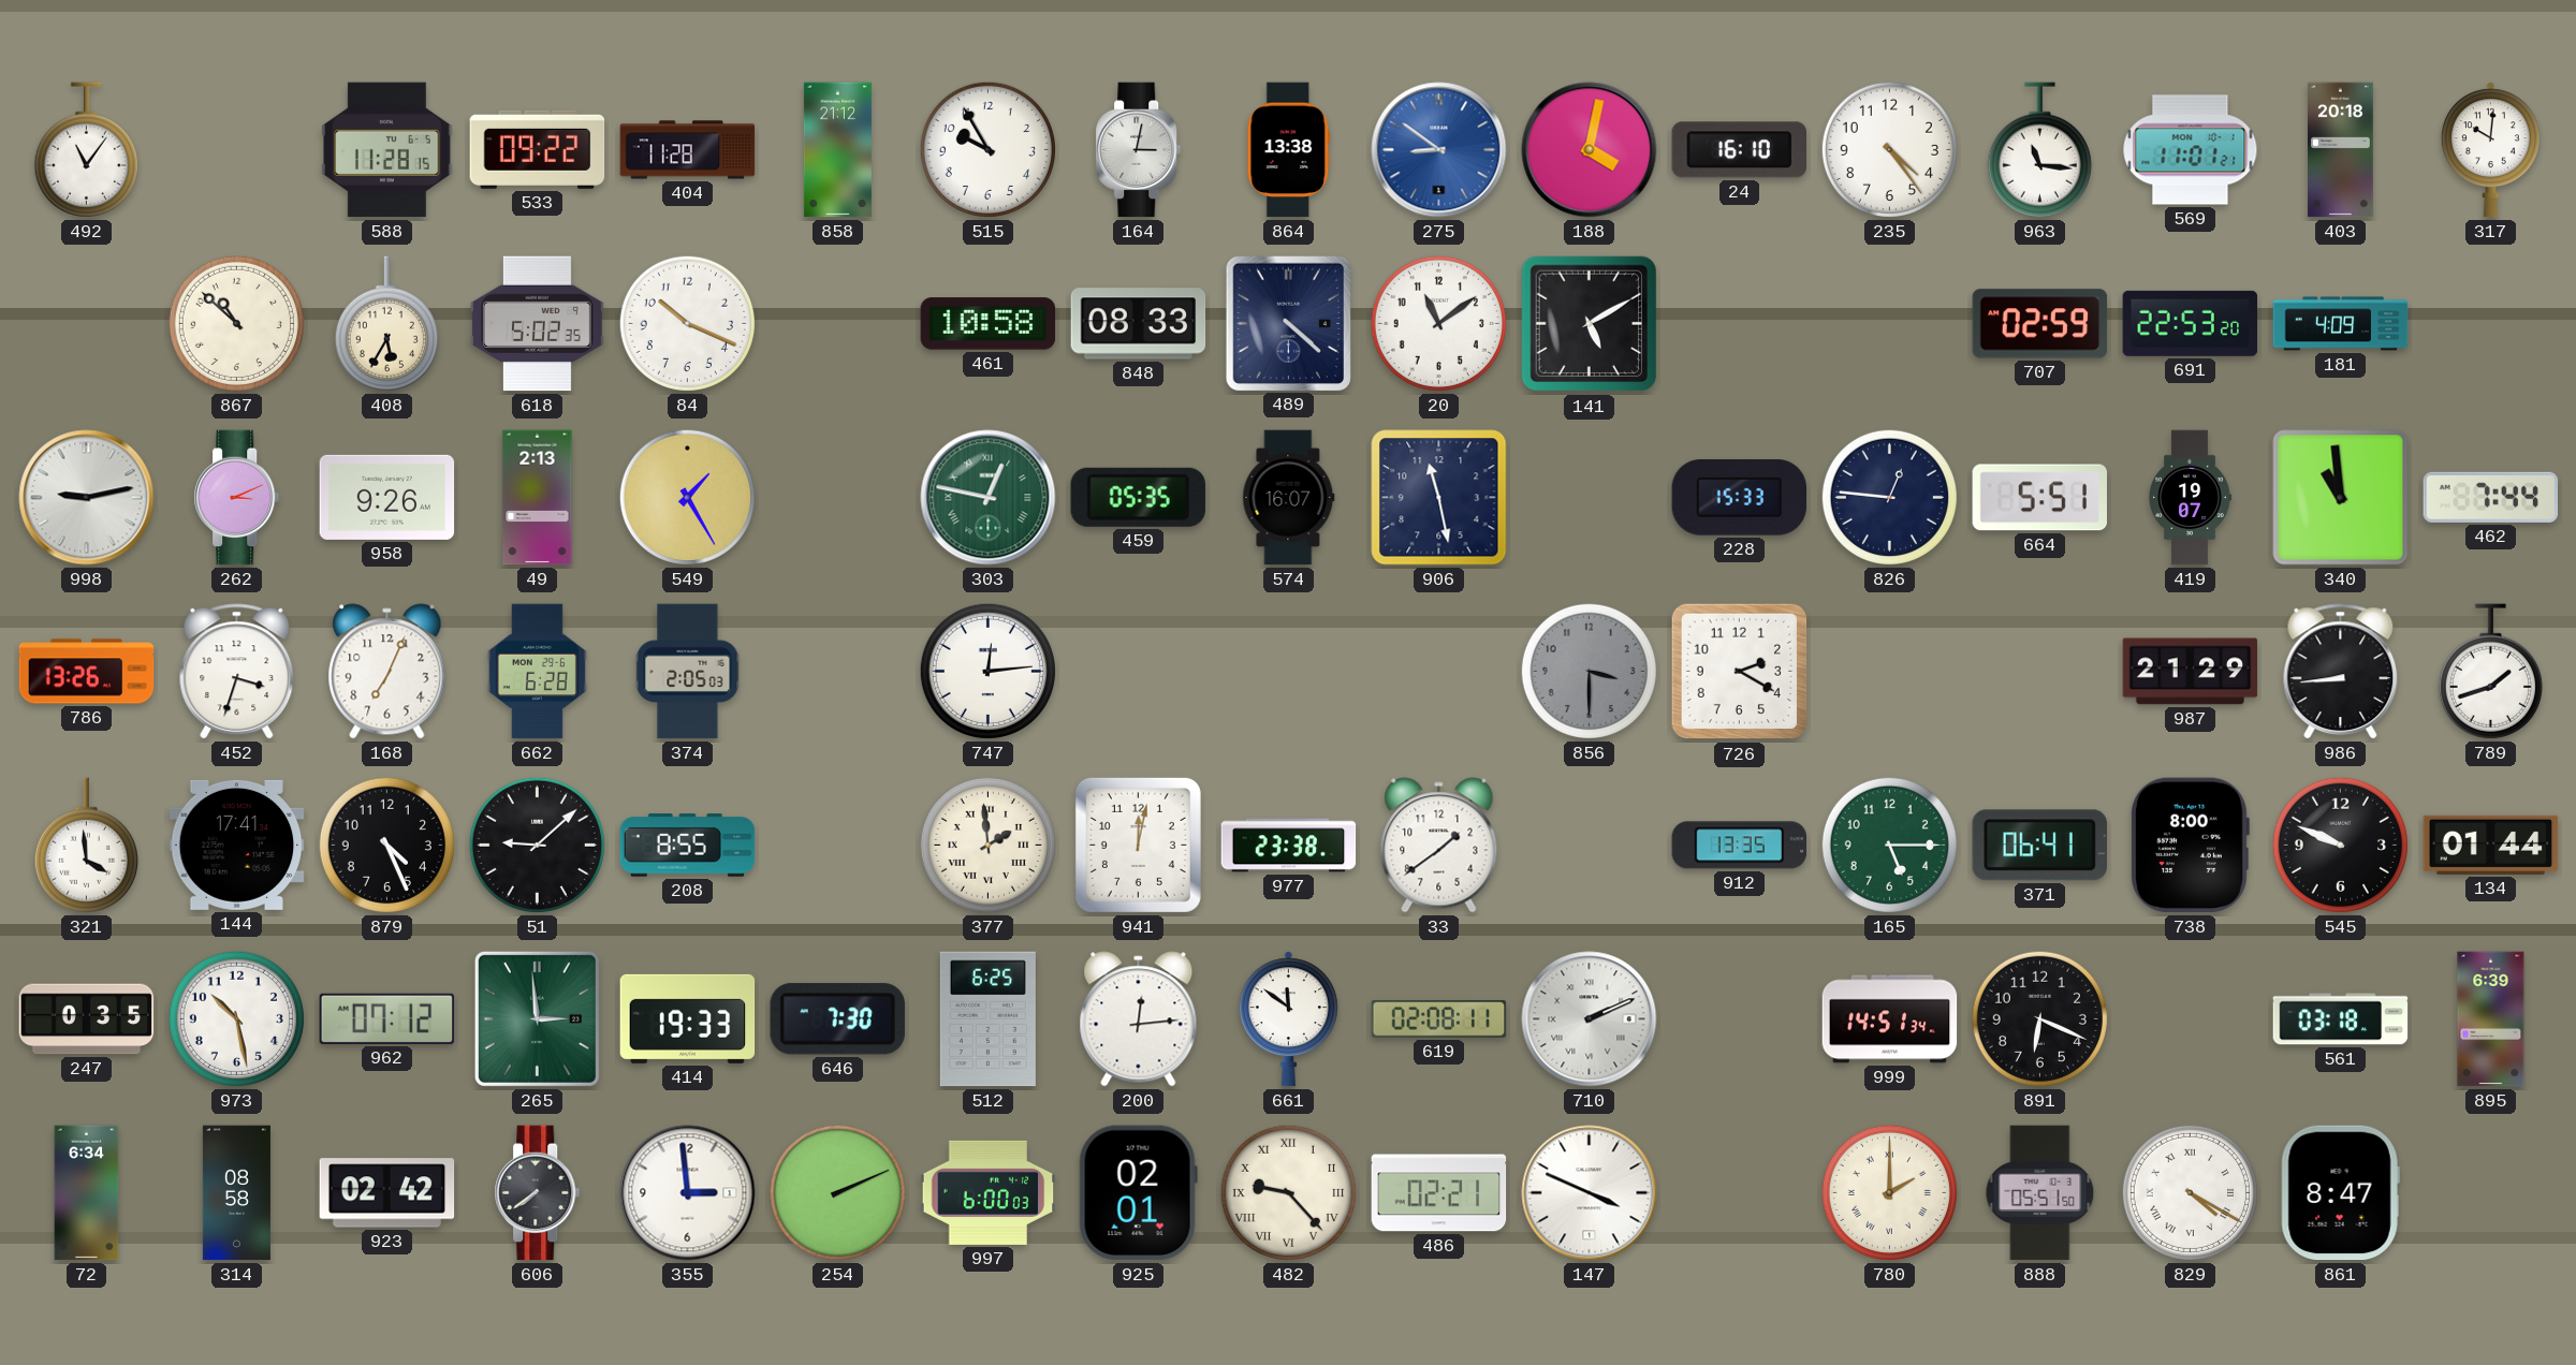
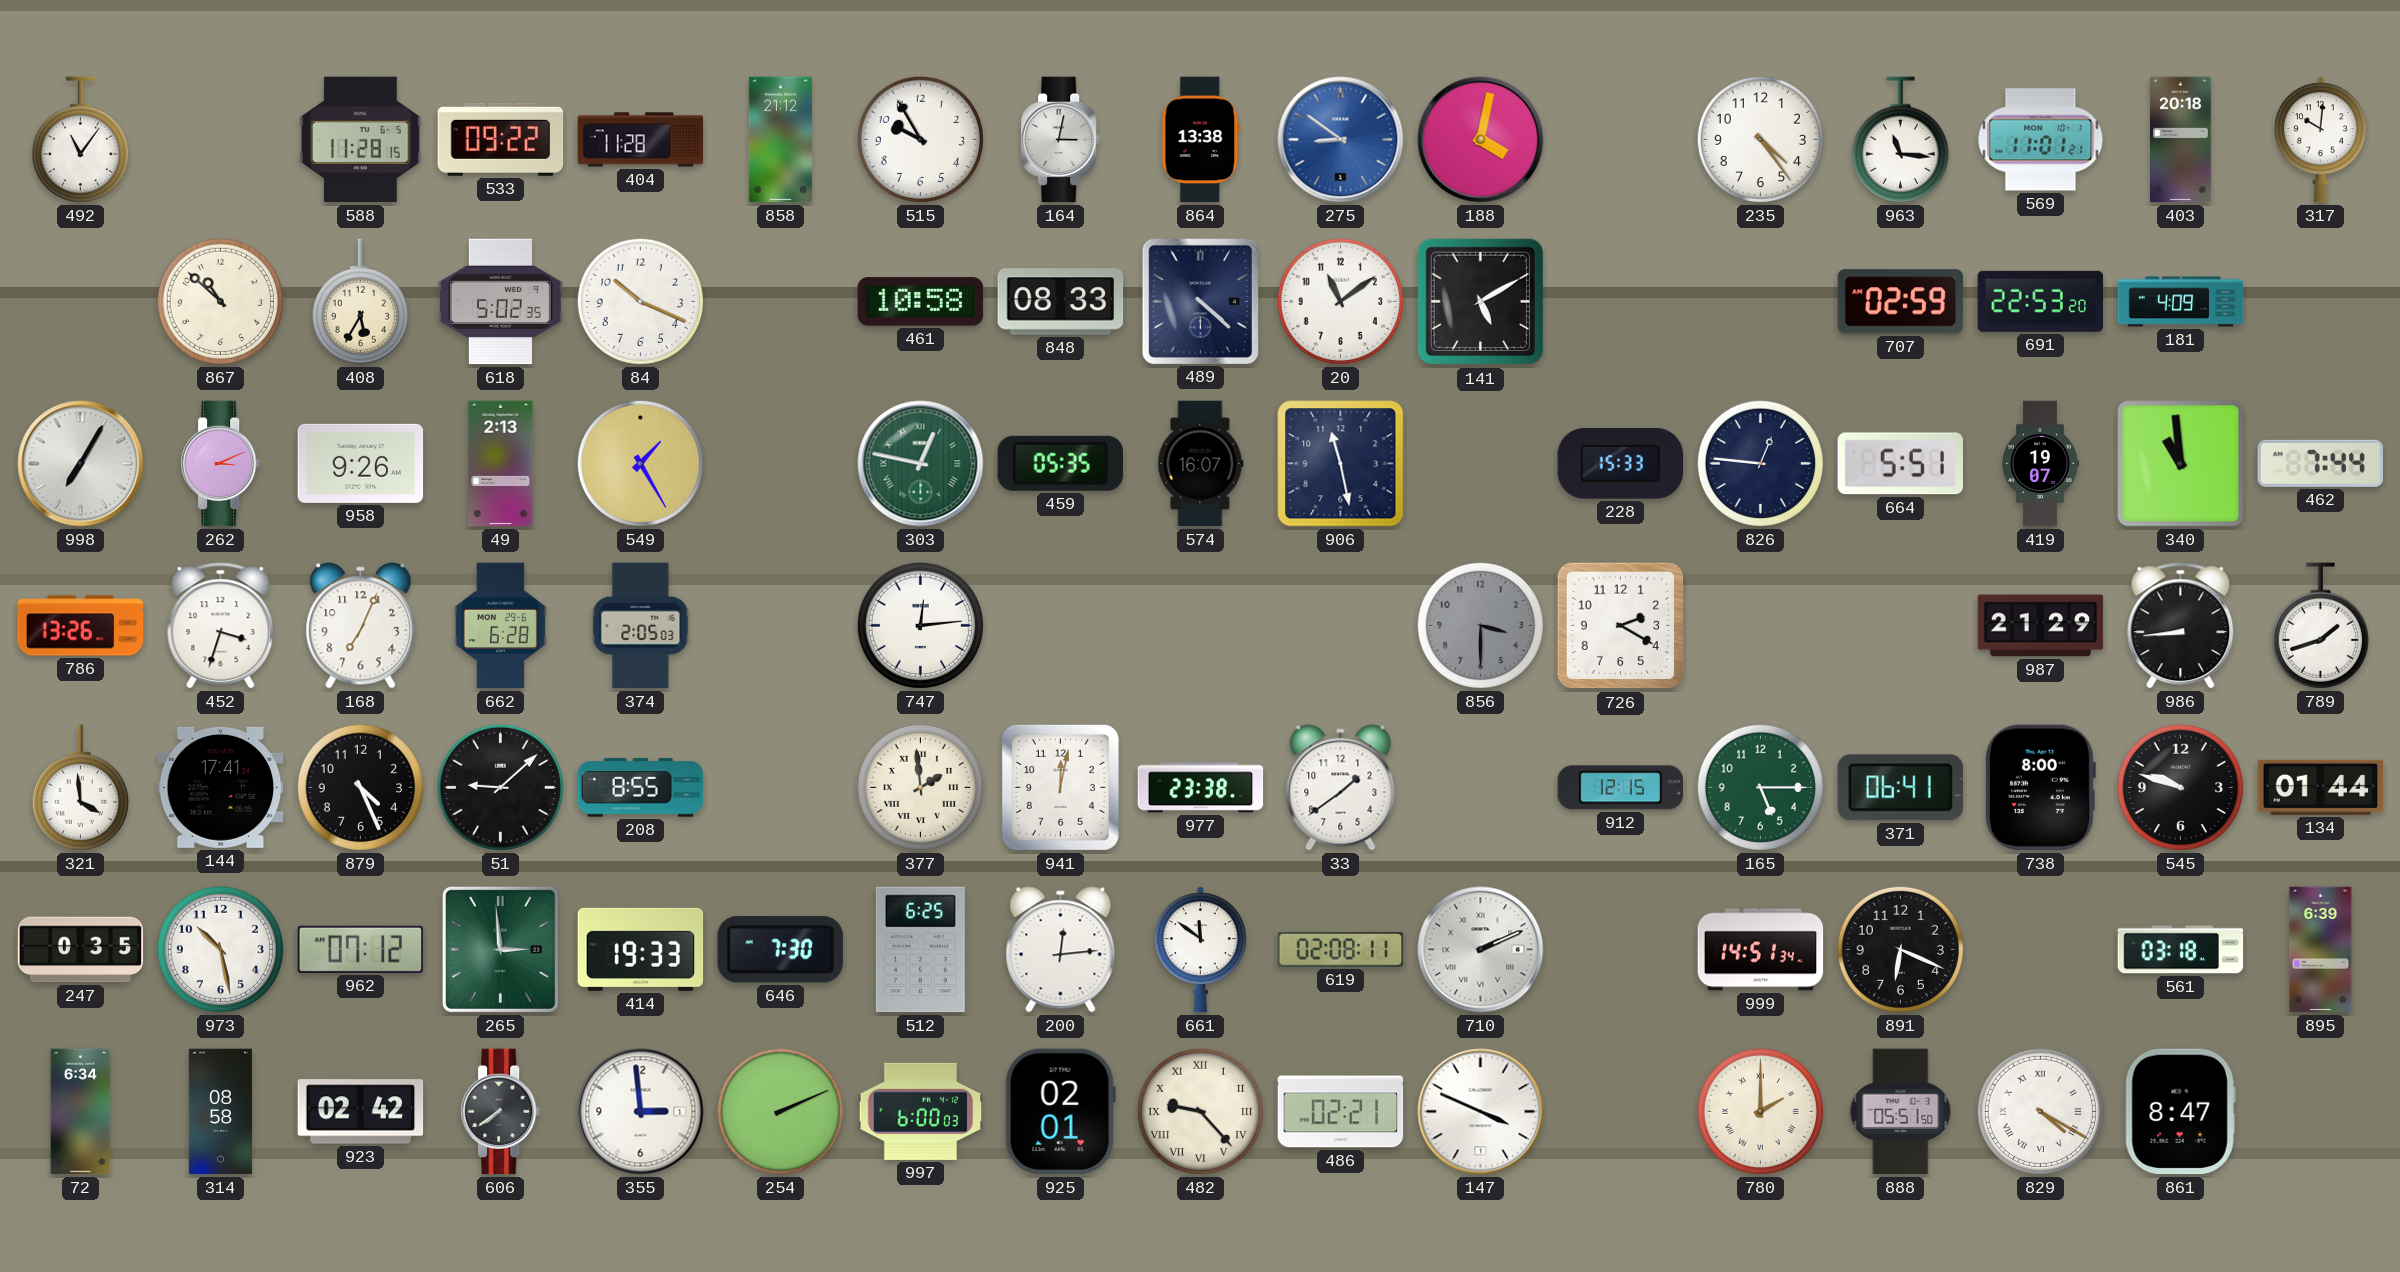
24: 16:10 -> none (1739, 150)
998: 9:13 -> 7:05 (81, 464)
912: 13:35 -> 12:15 (1621, 788)
545: 9:49 -> 9:48 (2180, 787)
